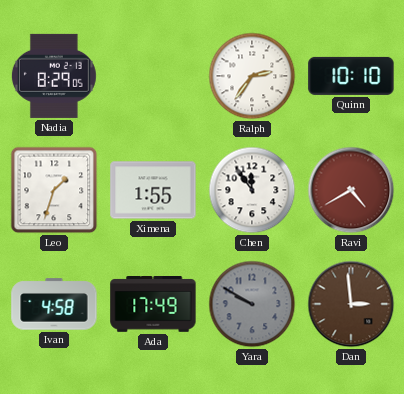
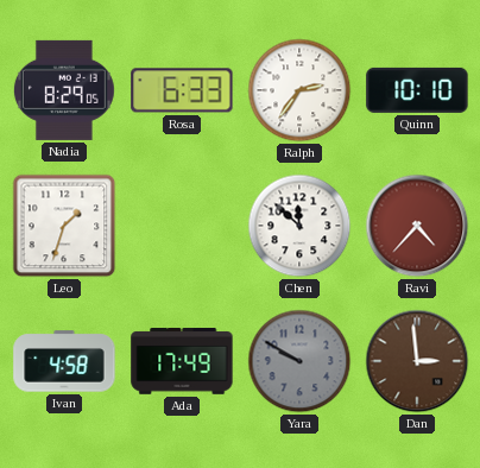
Rosa: none -> 6:33 (182, 90)
Ximena: 1:55 -> none (153, 190)
Chen: 11:54 -> 11:52 (299, 226)
Ravi: 4:40 -> 4:37 (417, 226)
